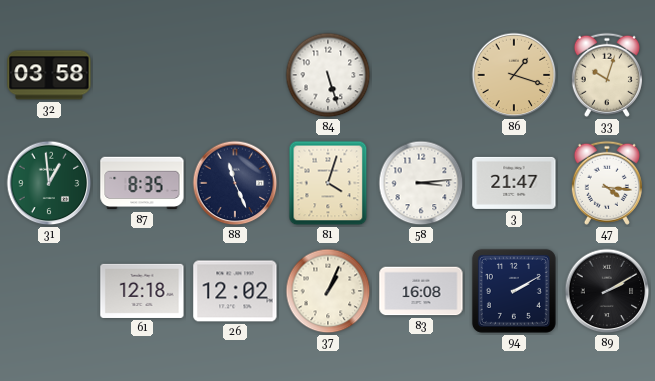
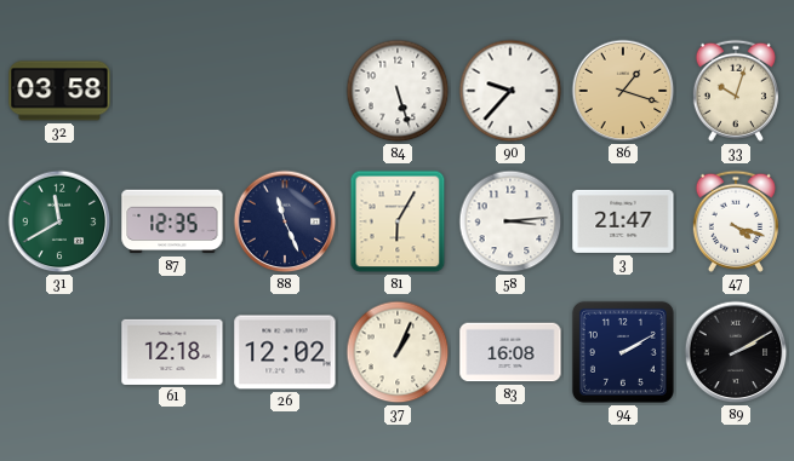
90: none -> 9:37 (510, 91)
31: 12:59 -> 11:40 (59, 221)
87: 8:35 -> 12:35 (172, 221)
81: 4:03 -> 6:05 (398, 221)
47: 4:16 -> 4:18 (736, 221)
